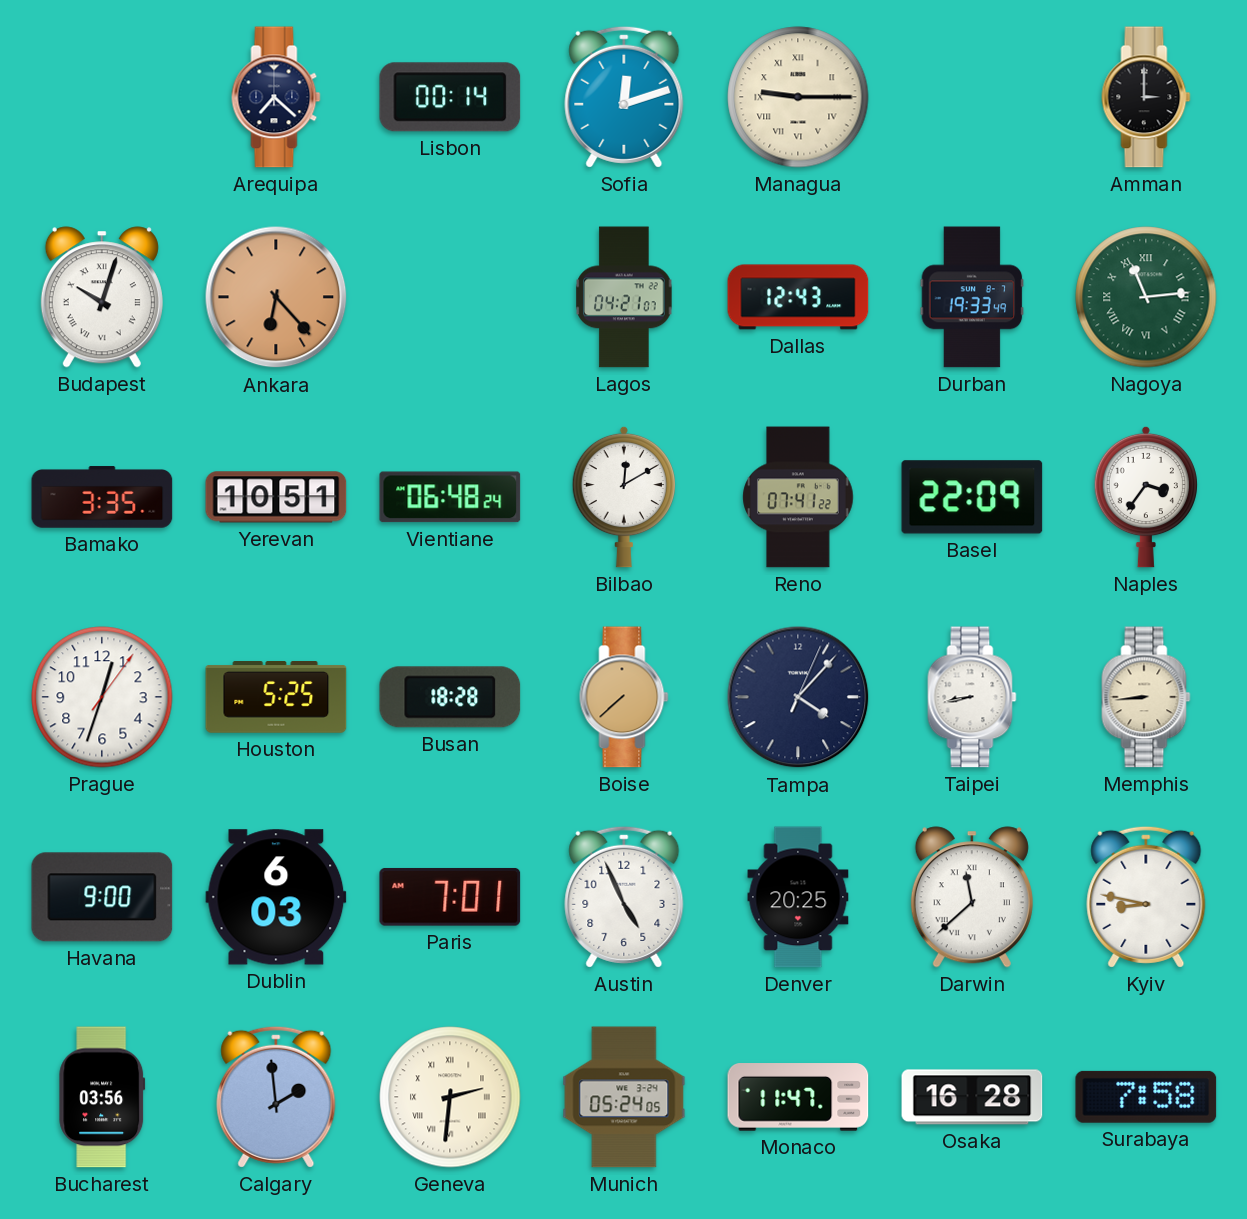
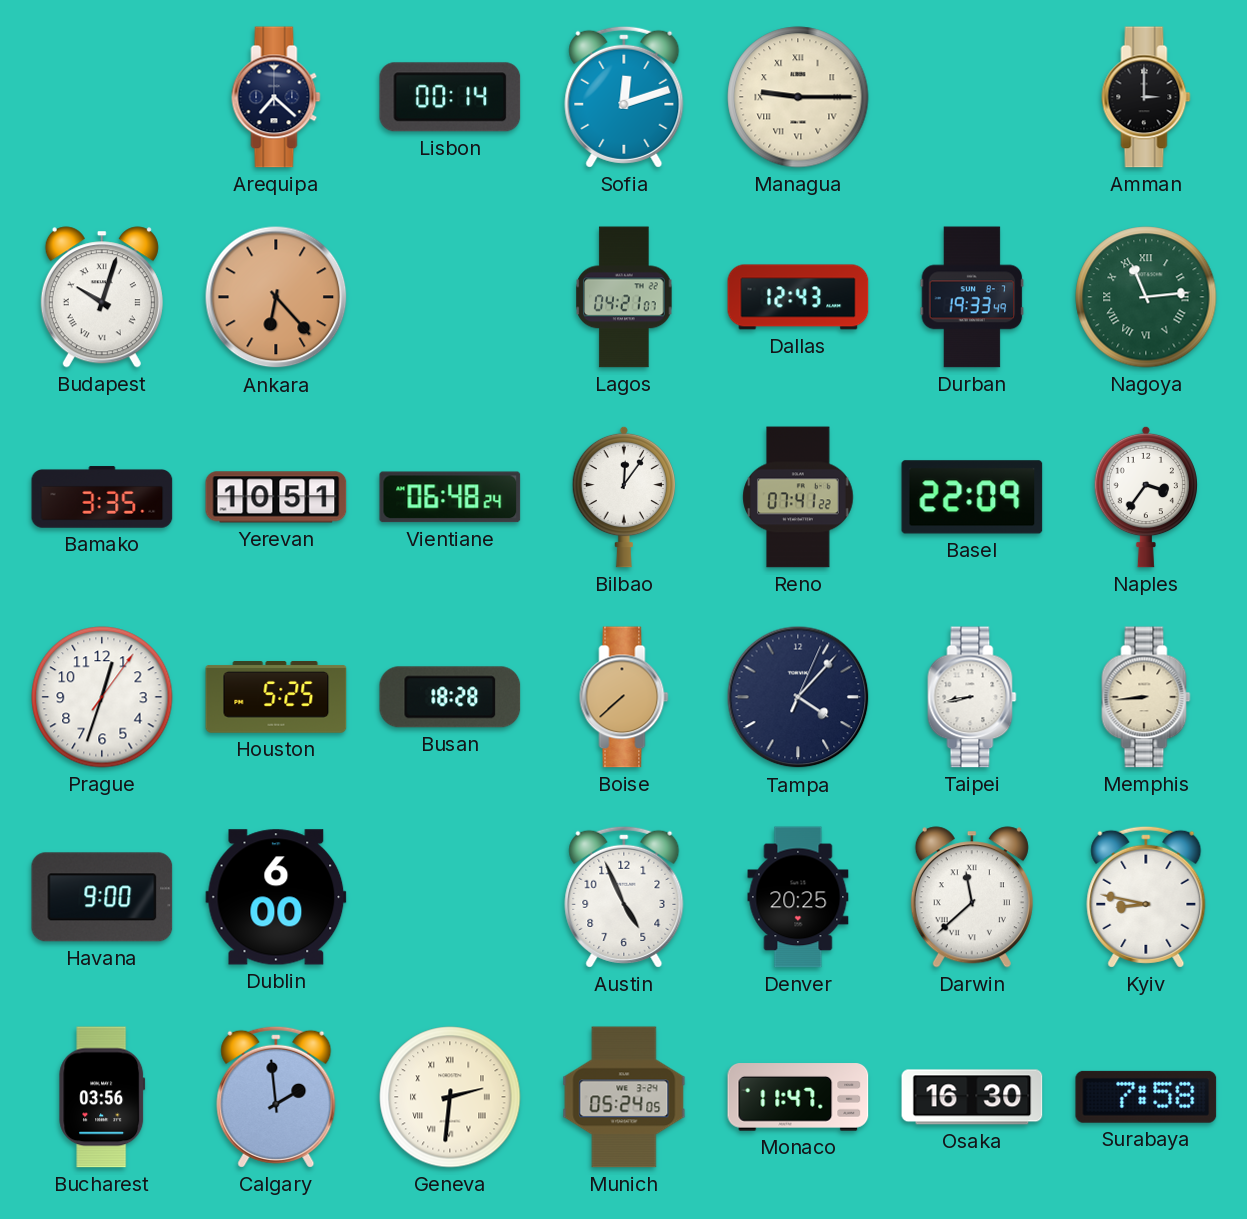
Bilbao: 12:10 -> 12:06 (624, 497)
Dublin: 6:03 -> 6:00 (276, 897)
Paris: 7:01 -> none (450, 897)
Osaka: 16:28 -> 16:30 (972, 1097)
